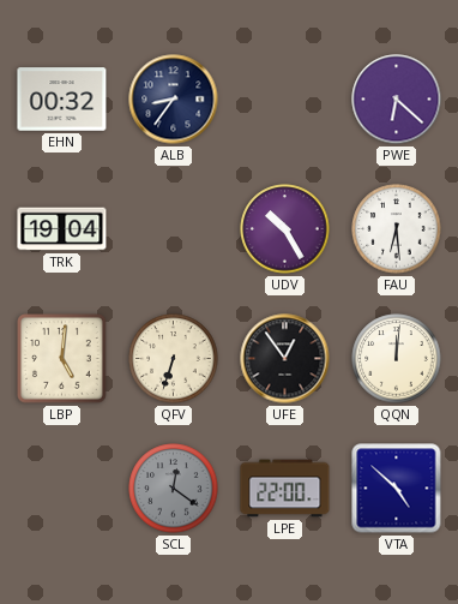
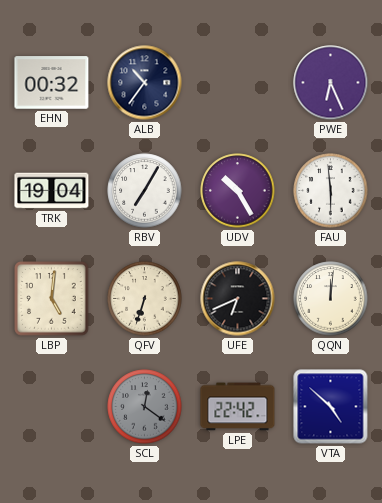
ALB: 8:36 -> 10:36 (145, 83)
PWE: 6:22 -> 6:26 (331, 83)
RBV: none -> 7:05 (145, 191)
FAU: 6:29 -> 5:59 (331, 191)
UFE: 12:54 -> 6:41 (238, 299)
LPE: 22:00 -> 22:42 (238, 407)
